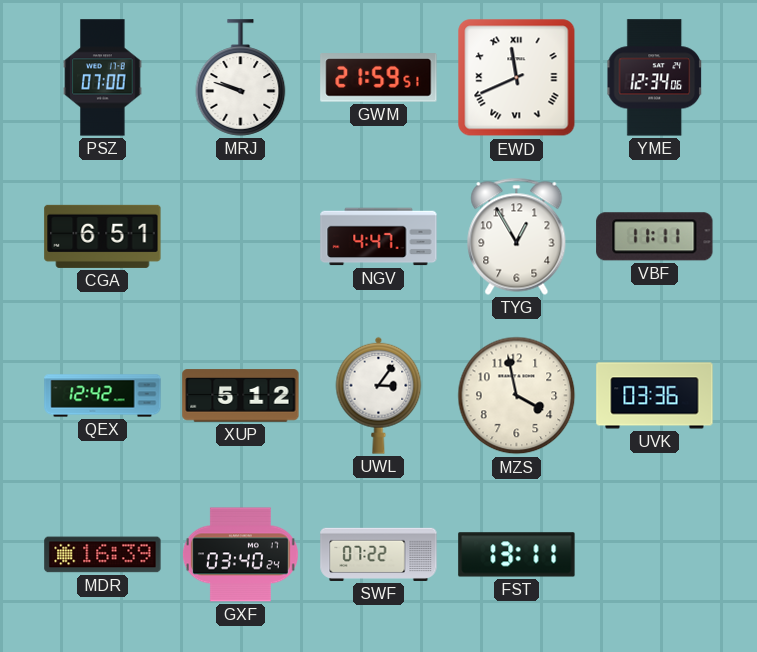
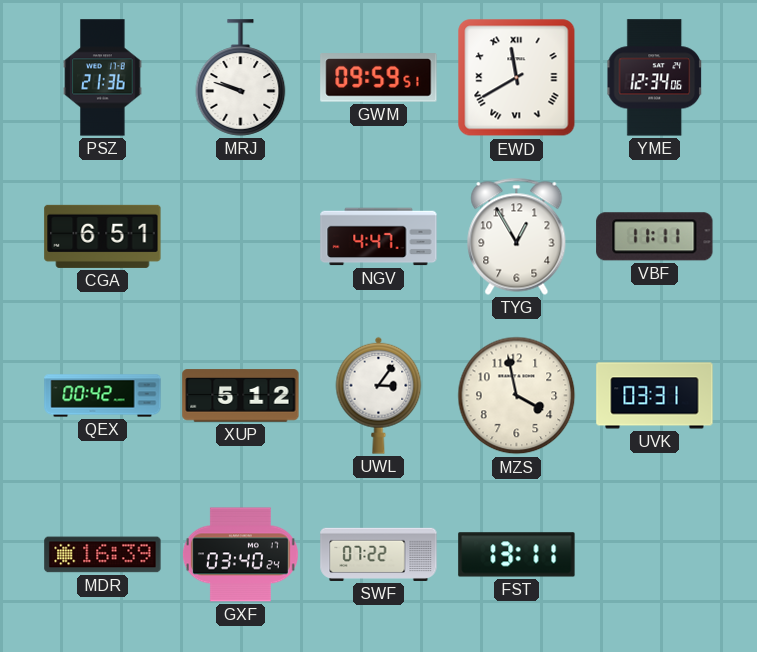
PSZ: 07:00 -> 21:36 (103, 78)
GWM: 21:59 -> 09:59 (379, 78)
EWD: 11:41 -> 11:40 (517, 78)
QEX: 12:42 -> 00:42 (103, 396)
UVK: 03:36 -> 03:31 (655, 396)
